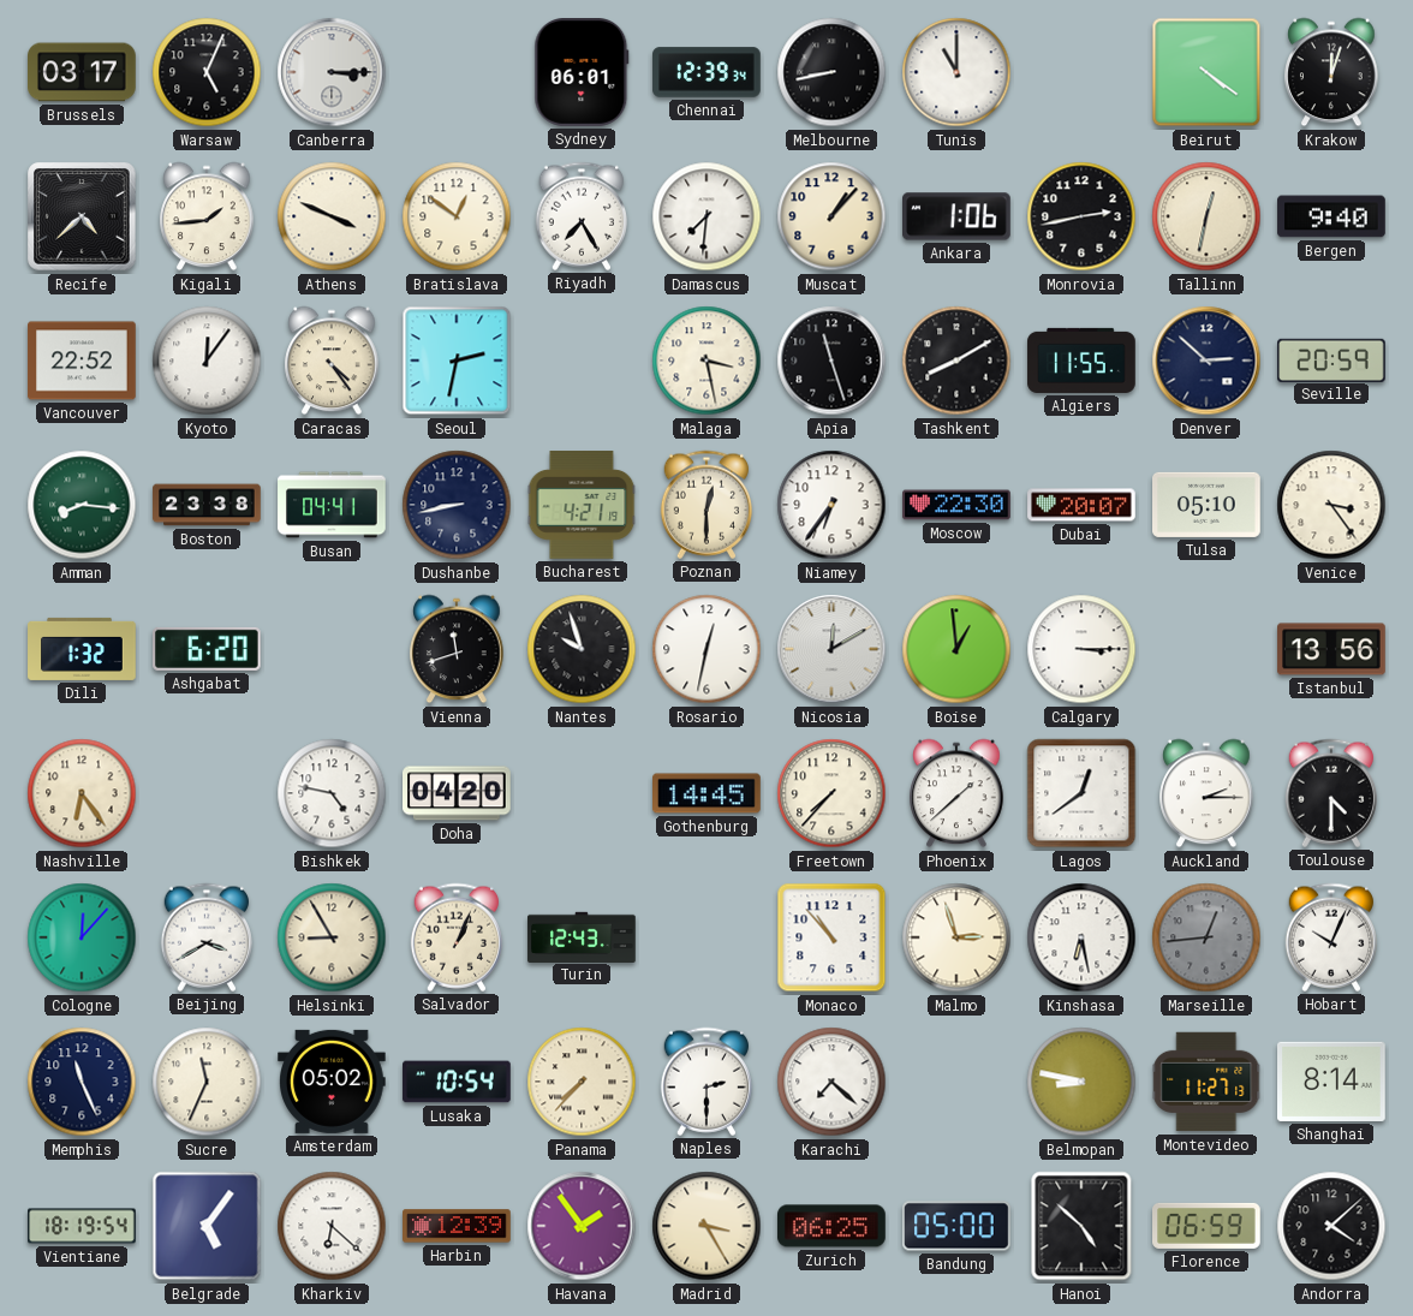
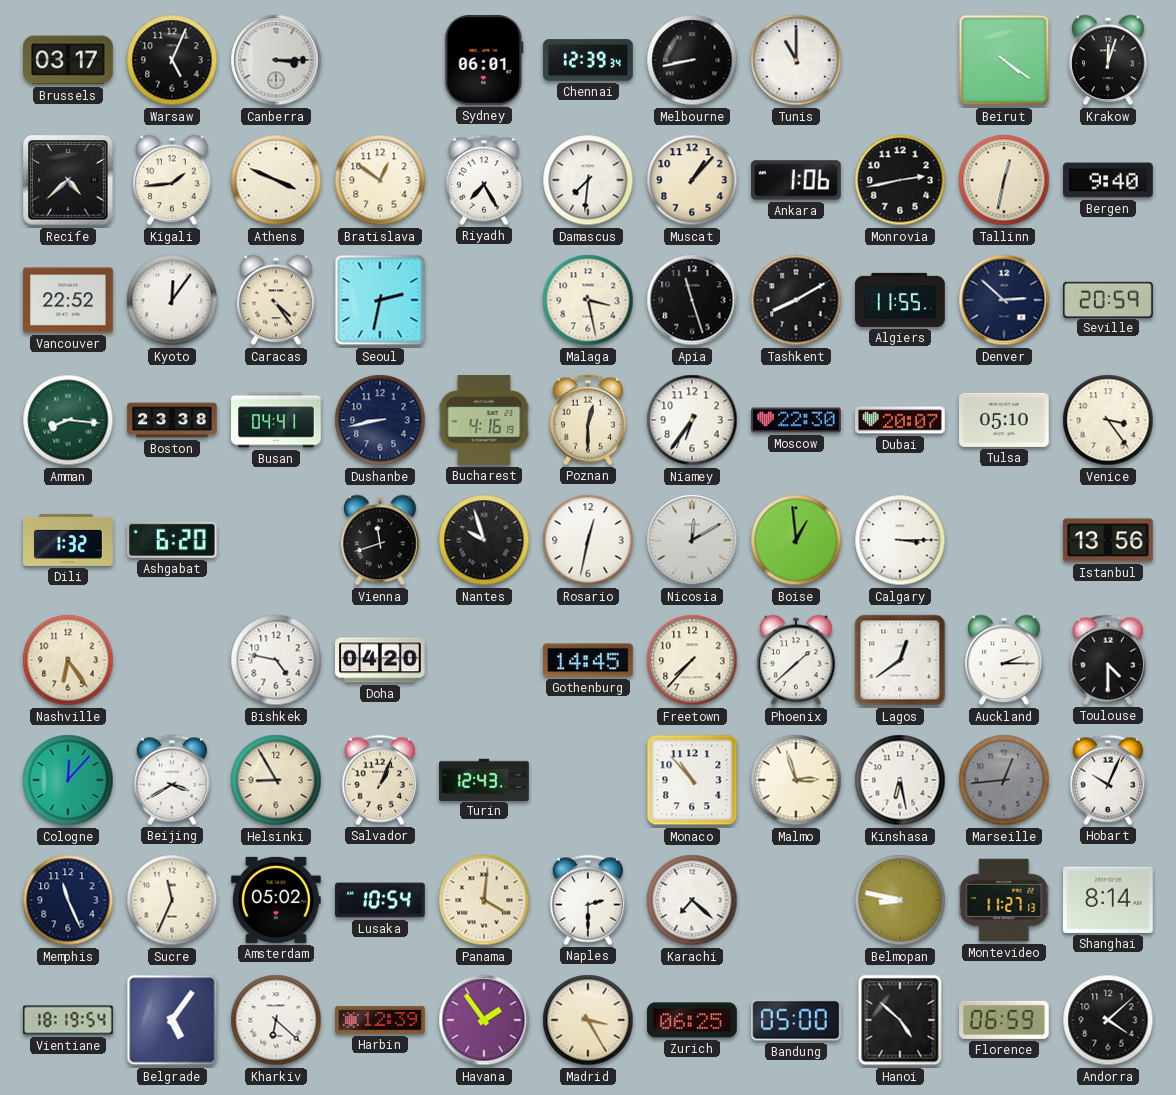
Bucharest: 4:21 -> 4:16 (484, 420)
Panama: 7:37 -> 4:01 (484, 900)
